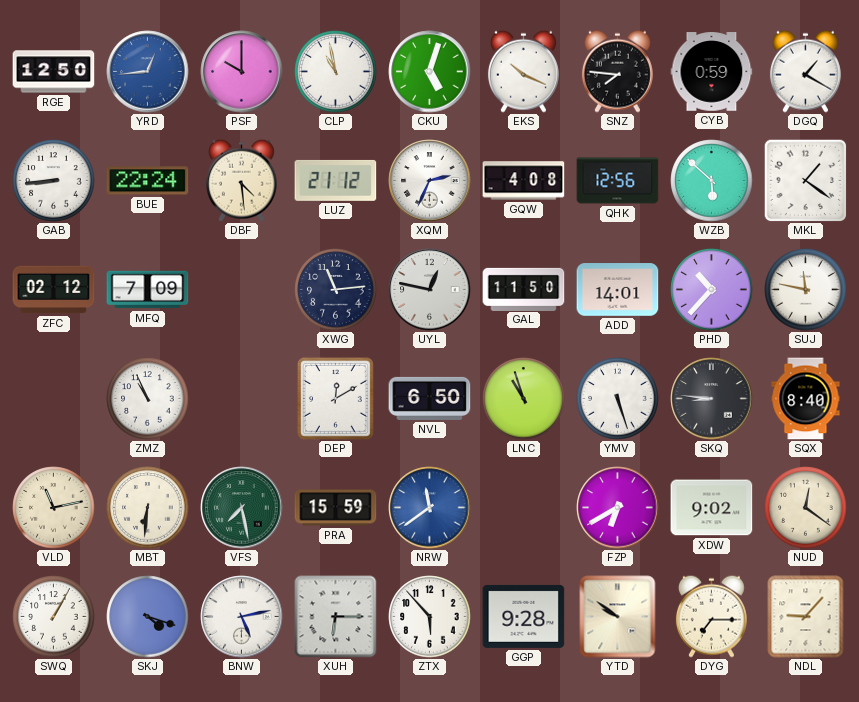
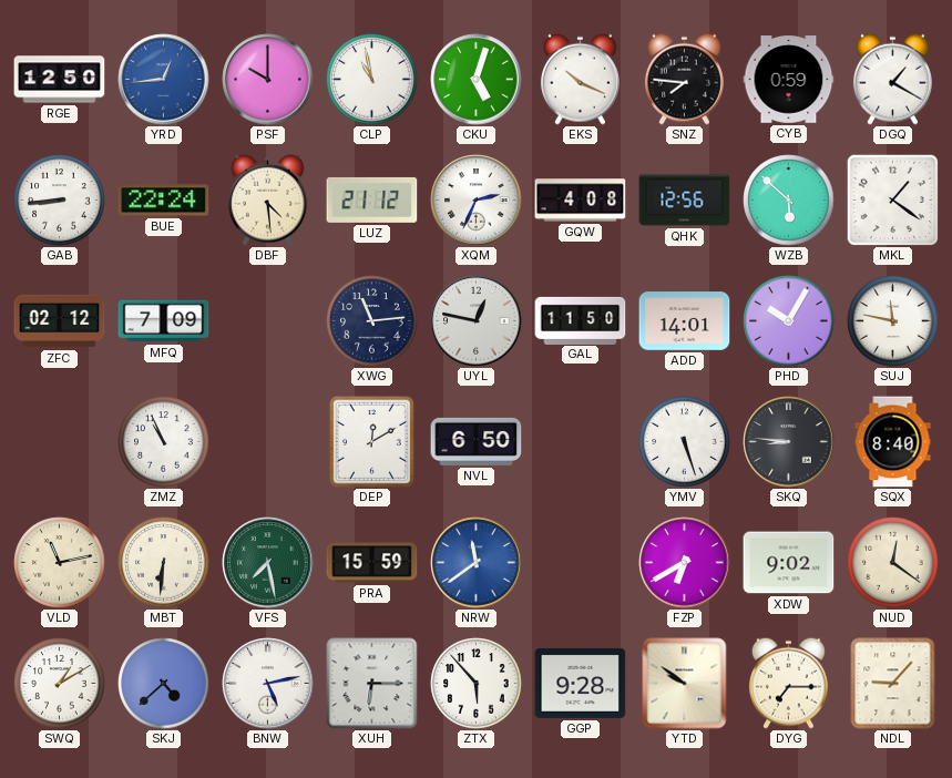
PHD: 10:37 -> 10:05 (789, 321)
LNC: 10:57 -> none (524, 399)
SWQ: 1:05 -> 1:10 (60, 684)
SKJ: 4:18 -> 4:38 (164, 684)
